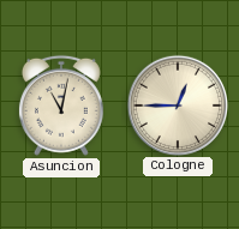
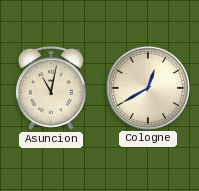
Cologne: 12:45 -> 12:40 (147, 87)
